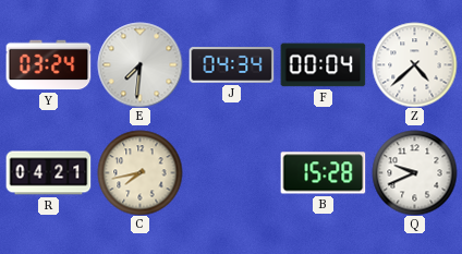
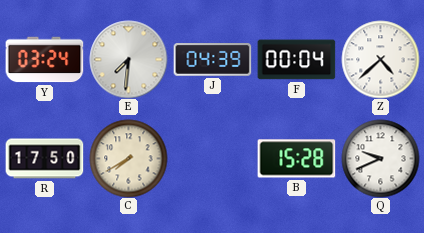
J: 04:34 -> 04:39 (212, 60)
R: 04:21 -> 17:50 (44, 159)
C: 7:43 -> 7:40 (128, 158)
